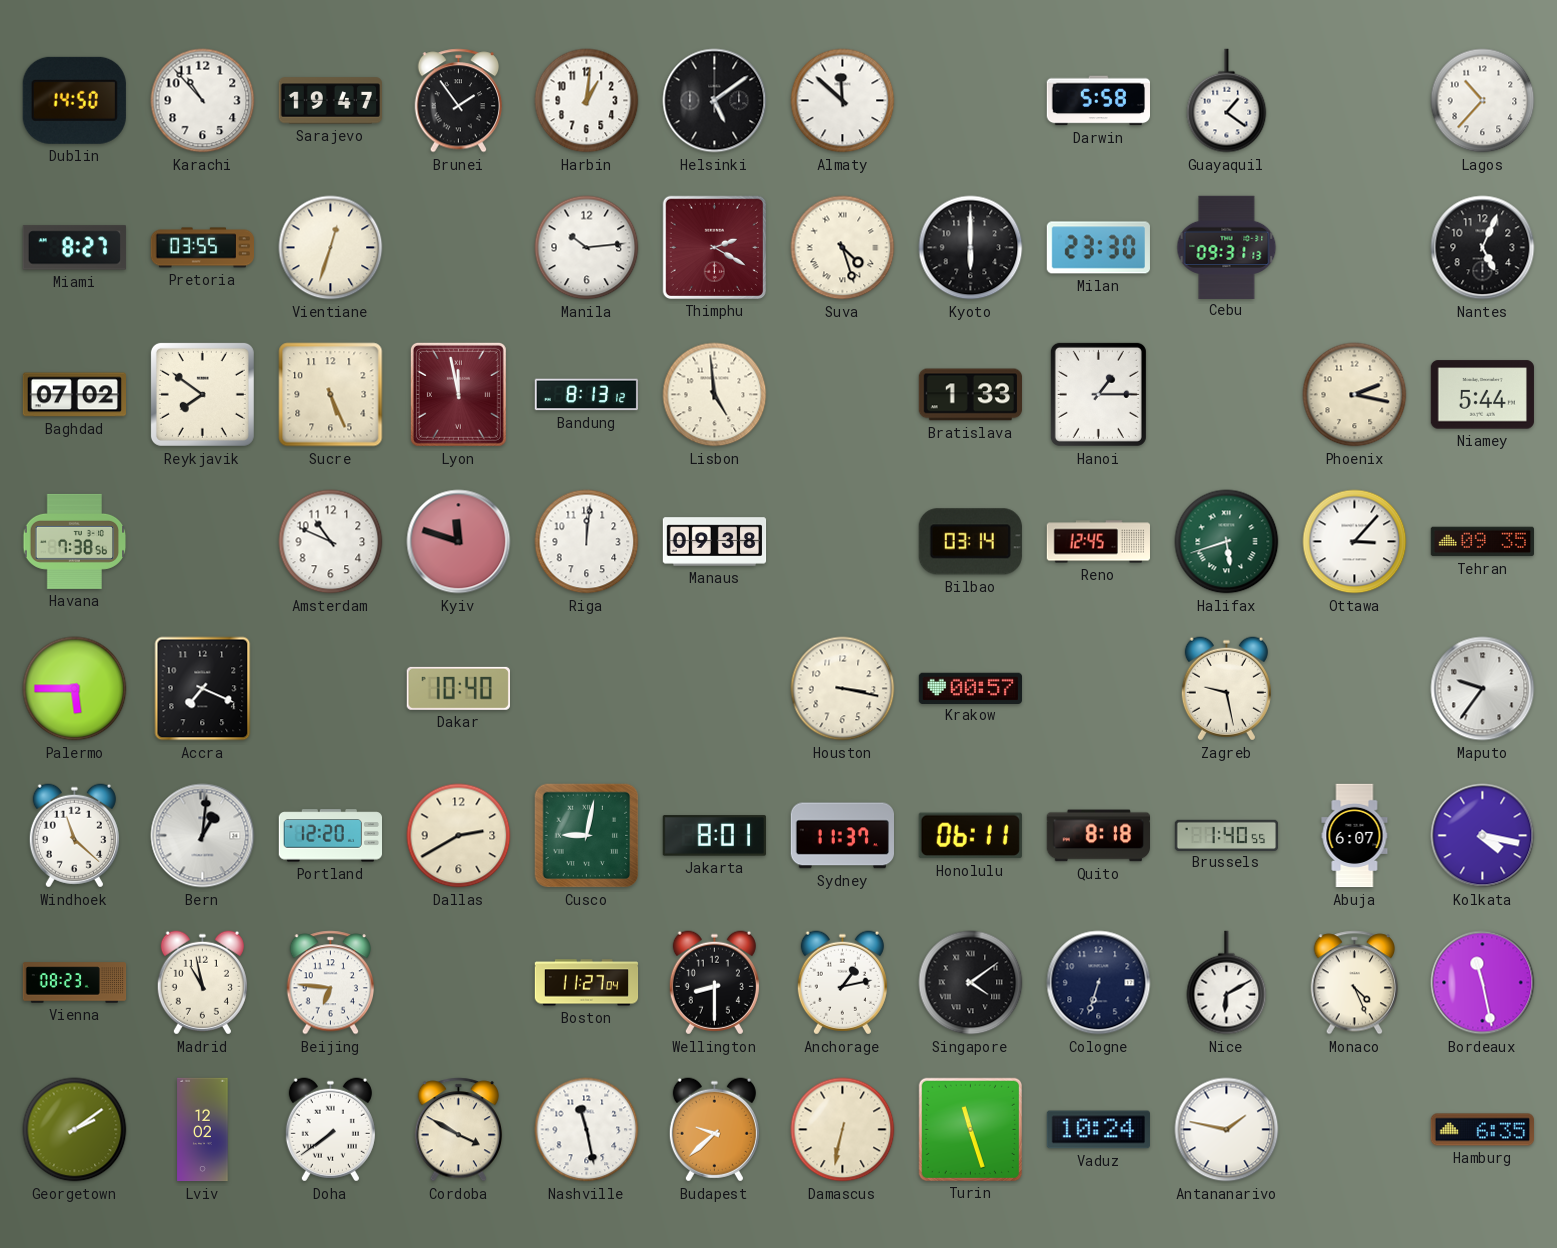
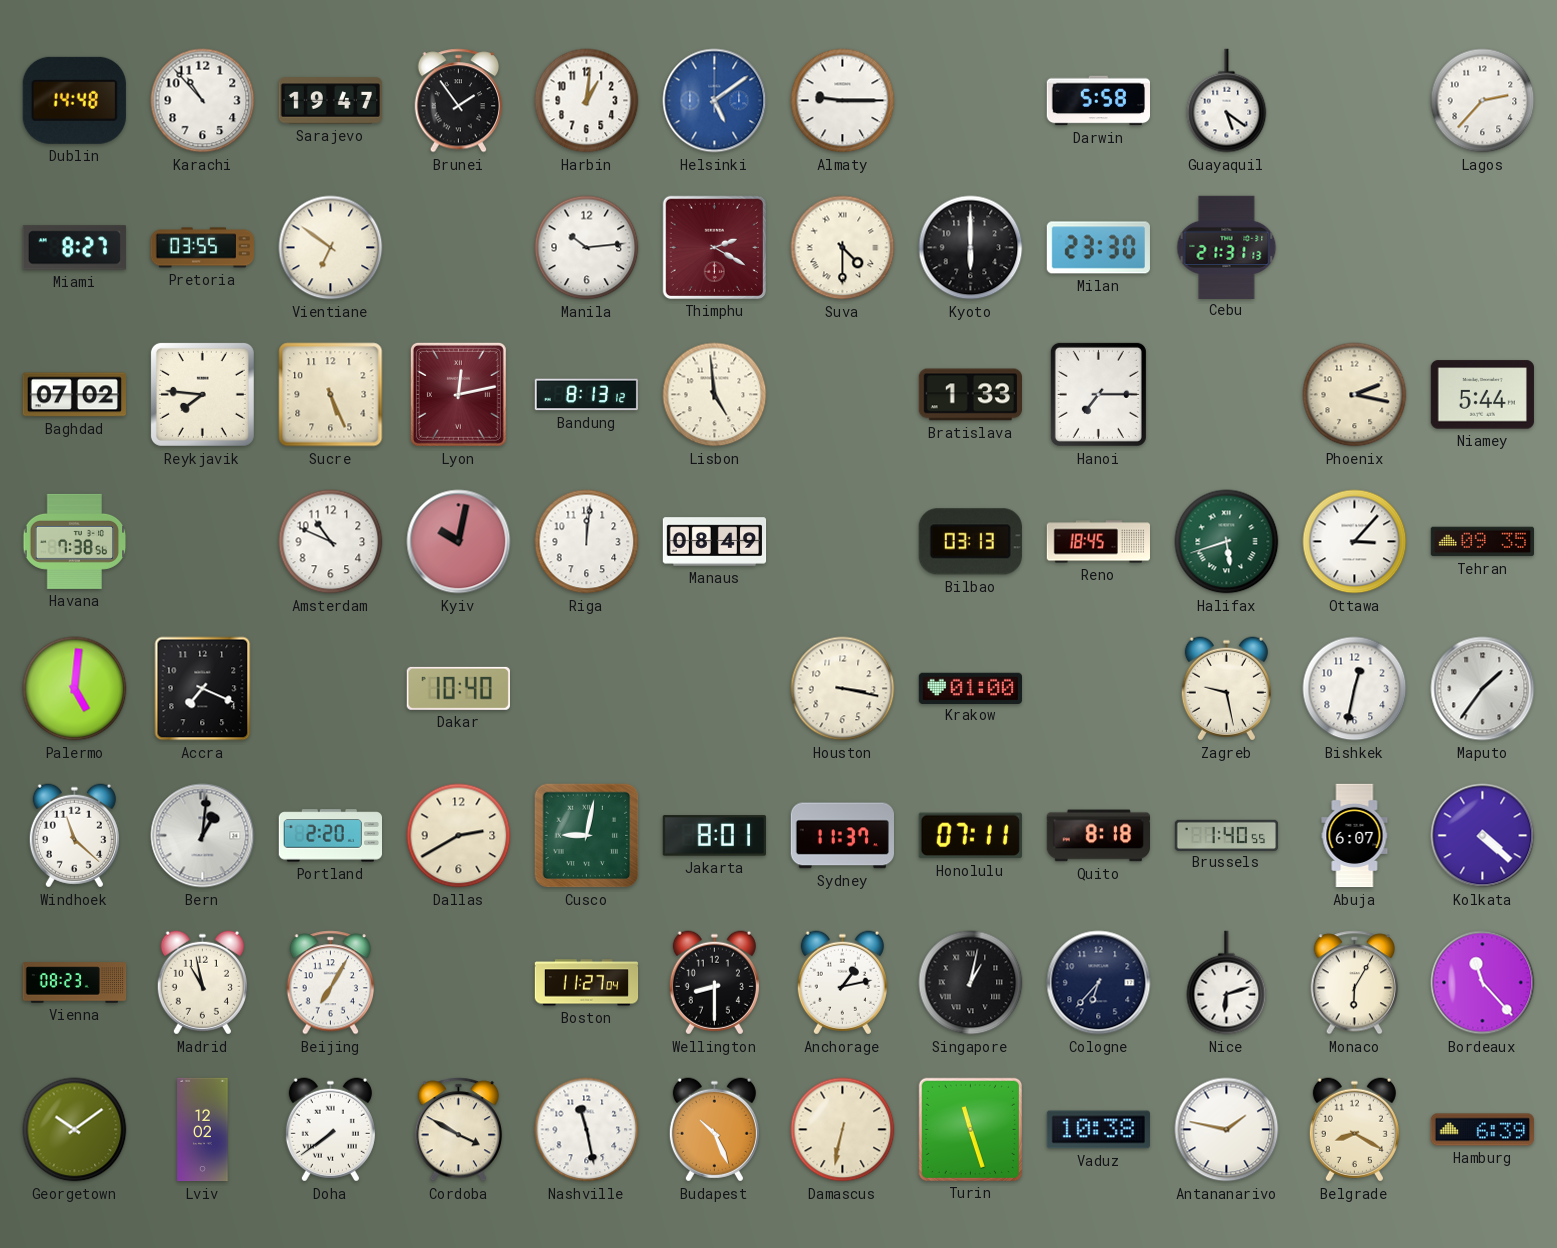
Dublin: 14:50 -> 14:48 (74, 100)
Helsinki dial: black -> blue (715, 101)
Almaty: 11:52 -> 9:15 (843, 101)
Guayaquil: 1:21 -> 5:21 (1227, 101)
Lagos: 10:37 -> 2:37 (1483, 101)
Vientiane: 12:33 -> 6:51 (331, 248)
Suva: 4:27 -> 4:30 (843, 248)
Cebu: 09:31 -> 21:31 (1227, 247)
Nantes: 5:04 -> none (1483, 248)
Reykjavik: 7:51 -> 7:46 (202, 394)
Lyon: 11:58 -> 12:13 (458, 394)
Hanoi: 1:15 -> 7:15 (1098, 394)
Kyiv: 11:48 -> 10:02 (459, 542)
Manaus: 09:38 -> 08:49 (715, 542)
Bilbao: 03:14 -> 03:13 (970, 542)
Reno: 12:45 -> 18:45 (1098, 542)
Palermo: 5:45 -> 5:01 (75, 689)
Krakow: 00:57 -> 01:00 (970, 688)
Bishkek: none -> 12:32 (1355, 689)
Maputo: 9:36 -> 1:36 (1483, 689)
Portland: 12:20 -> 2:20 (330, 836)
Honolulu: 06:11 -> 07:11 (970, 836)
Kolkata: 4:17 -> 4:22 (1483, 836)
Beijing: 6:46 -> 7:05 (331, 983)
Singapore: 4:09 -> 1:02 (971, 983)
Cologne: 6:33 -> 6:37 (1099, 983)
Nice: 6:10 -> 6:12 (1227, 983)
Monaco: 4:26 -> 6:05 (1355, 983)
Bordeaux: 11:28 -> 11:23 (1483, 983)
Georgetown: 2:09 -> 10:09 (75, 1130)
Budapest: 9:38 -> 10:26 (714, 1130)
Vaduz: 10:24 -> 10:38 (1098, 1130)
Belgrade: none -> 8:20 (1354, 1130)
Hamburg: 6:35 -> 6:39 (1482, 1130)
